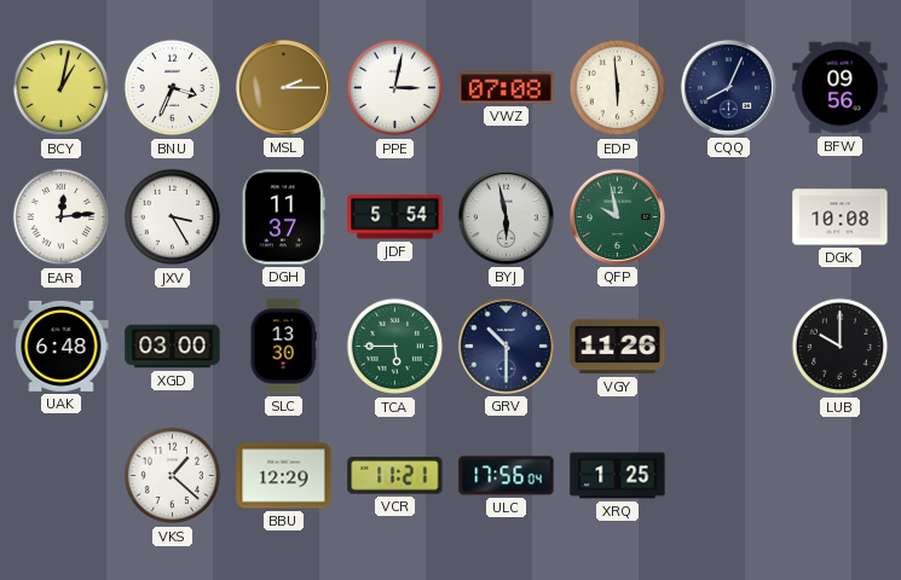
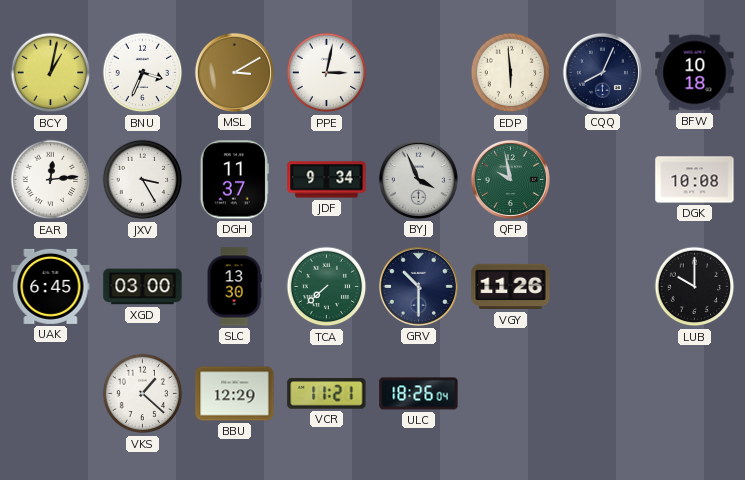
MSL: 2:15 -> 3:10 (234, 72)
VWZ: 07:08 -> none (507, 88)
BFW: 09:56 -> 10:18 (695, 73)
JDF: 5:54 -> 9:34 (327, 180)
BYJ: 5:58 -> 3:56 (418, 179)
UAK: 6:48 -> 6:45 (51, 286)
TCA: 5:45 -> 7:38 (327, 287)
ULC: 17:56 -> 18:26 (419, 394)
XRQ: 1:25 -> none (618, 476)
